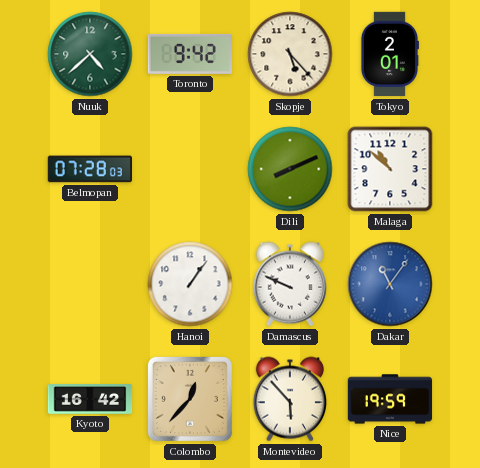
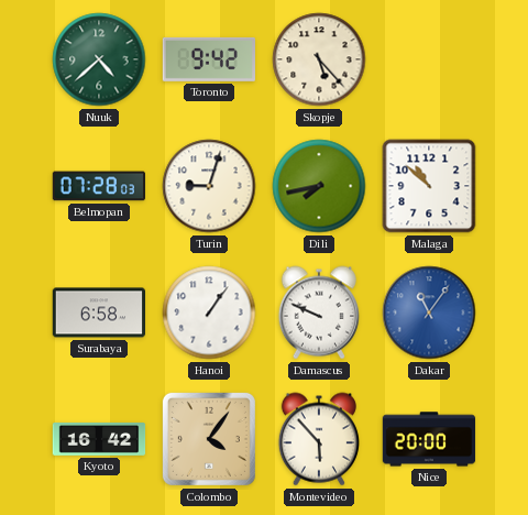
Tokyo: 2:01 -> none (389, 54)
Turin: none -> 9:03 (209, 186)
Dili: 8:11 -> 7:43 (319, 186)
Surabaya: none -> 6:58 (99, 313)
Colombo: 12:37 -> 4:06 (209, 439)
Nice: 19:59 -> 20:00 (429, 439)
